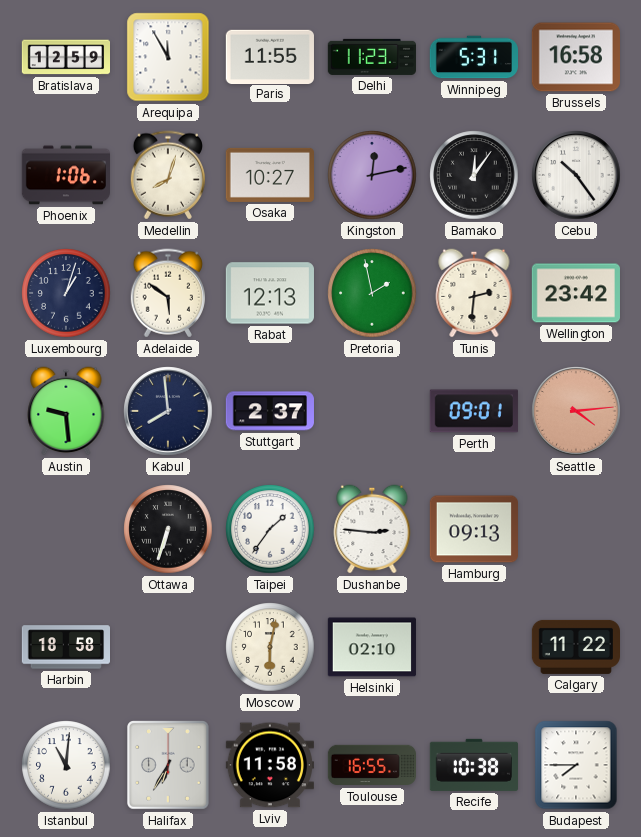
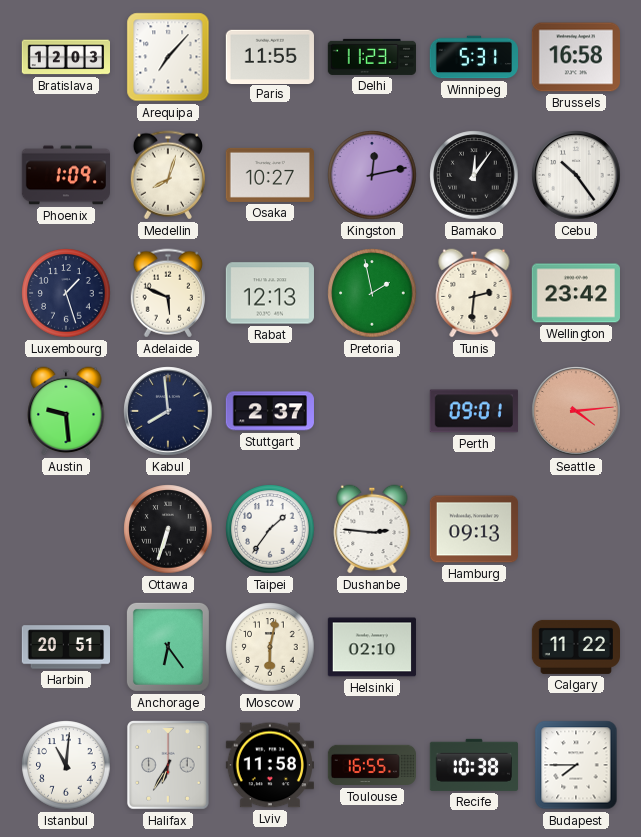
Bratislava: 12:59 -> 12:03 (65, 57)
Arequipa: 11:55 -> 7:07 (168, 57)
Phoenix: 1:06 -> 1:09 (65, 175)
Luxembourg: 1:03 -> 1:27 (66, 293)
Adelaide: 5:51 -> 5:49 (167, 293)
Harbin: 18:58 -> 20:51 (65, 647)
Anchorage: none -> 6:24 (168, 647)
